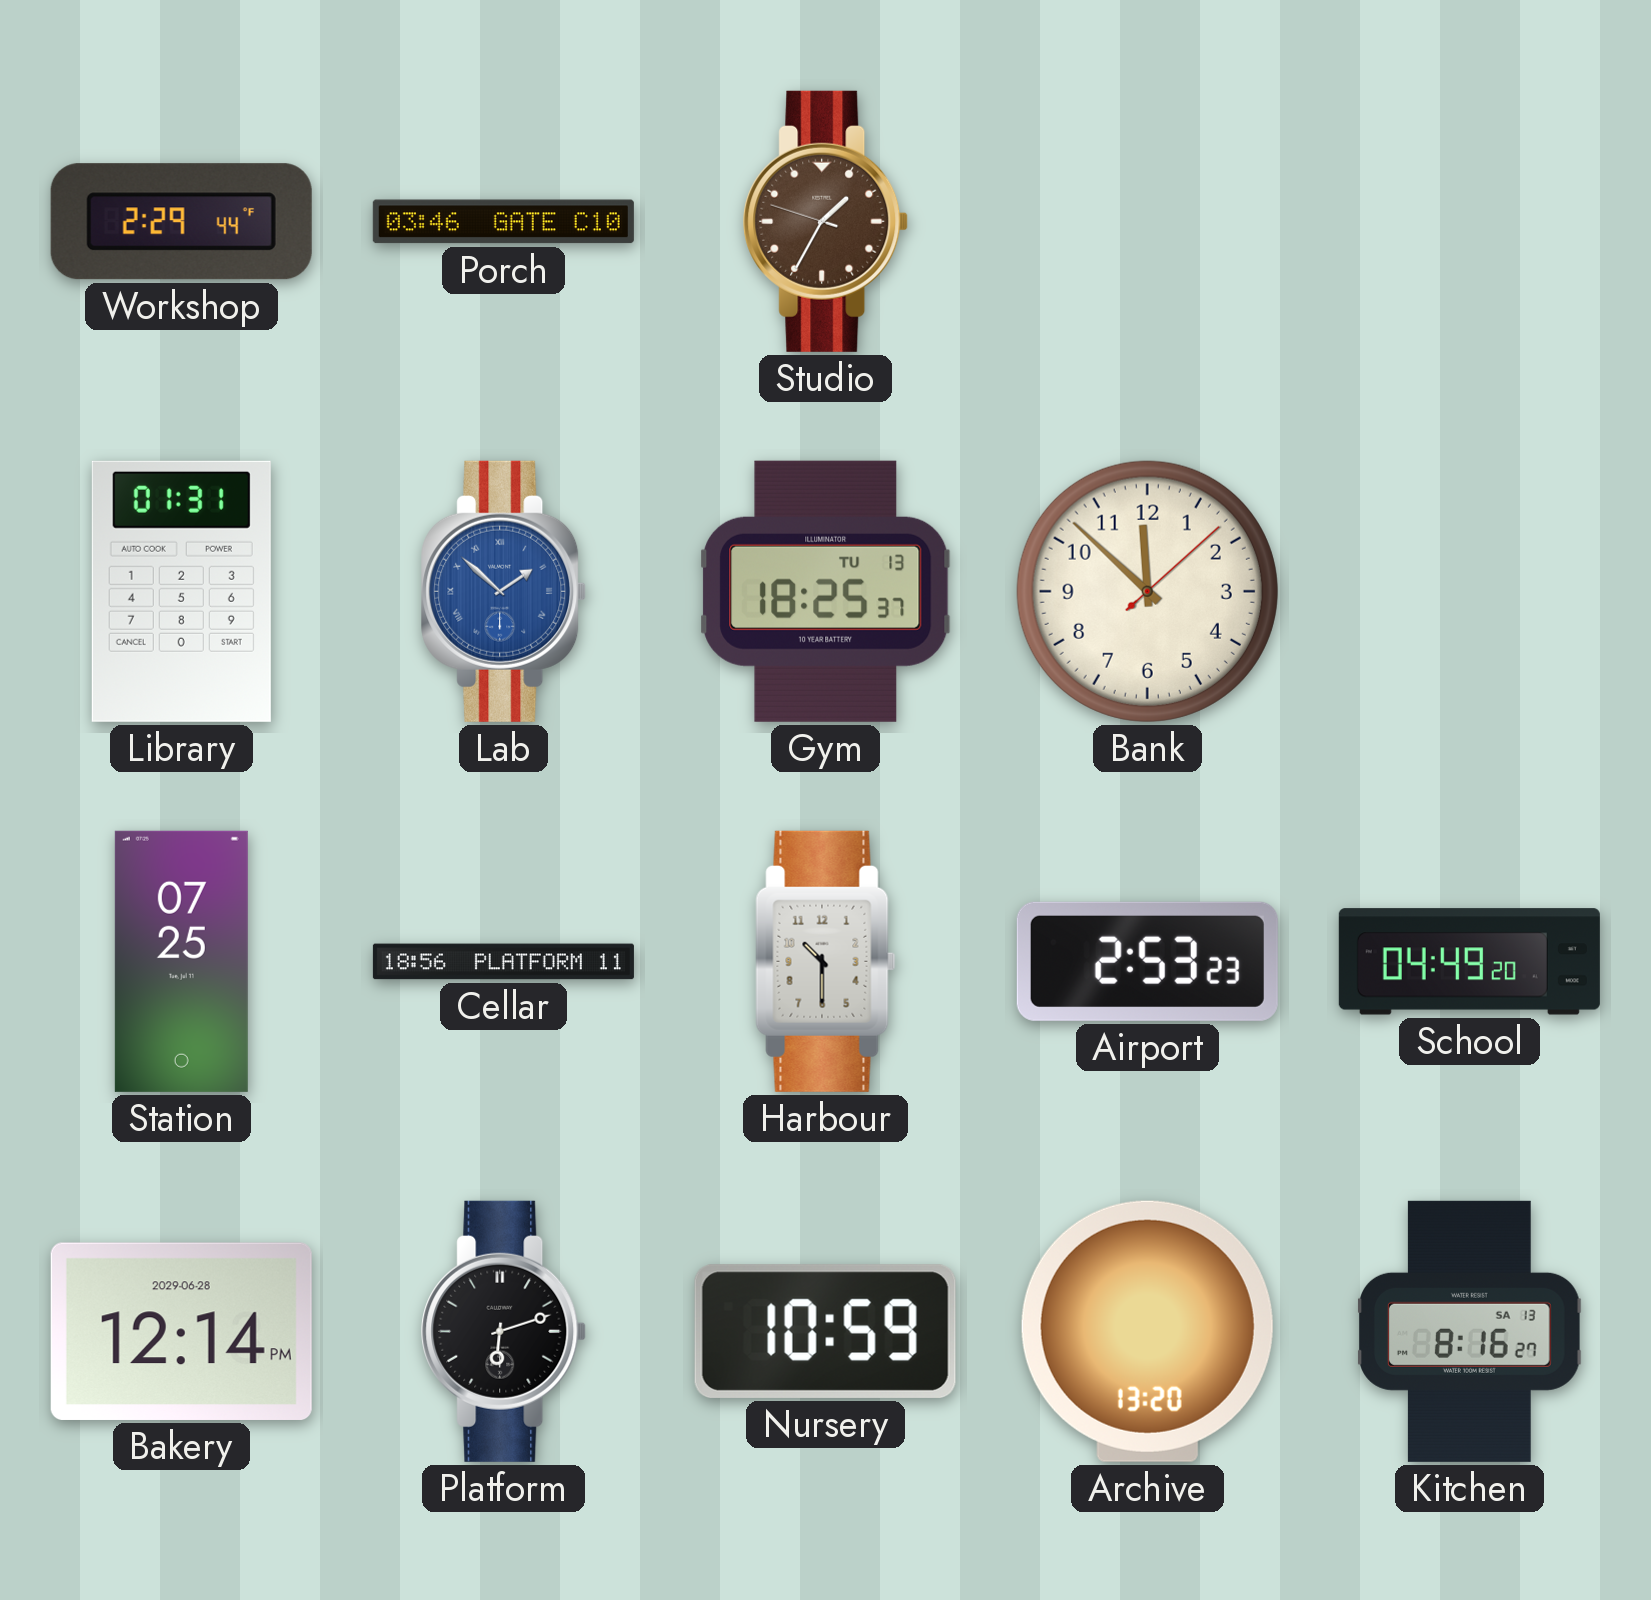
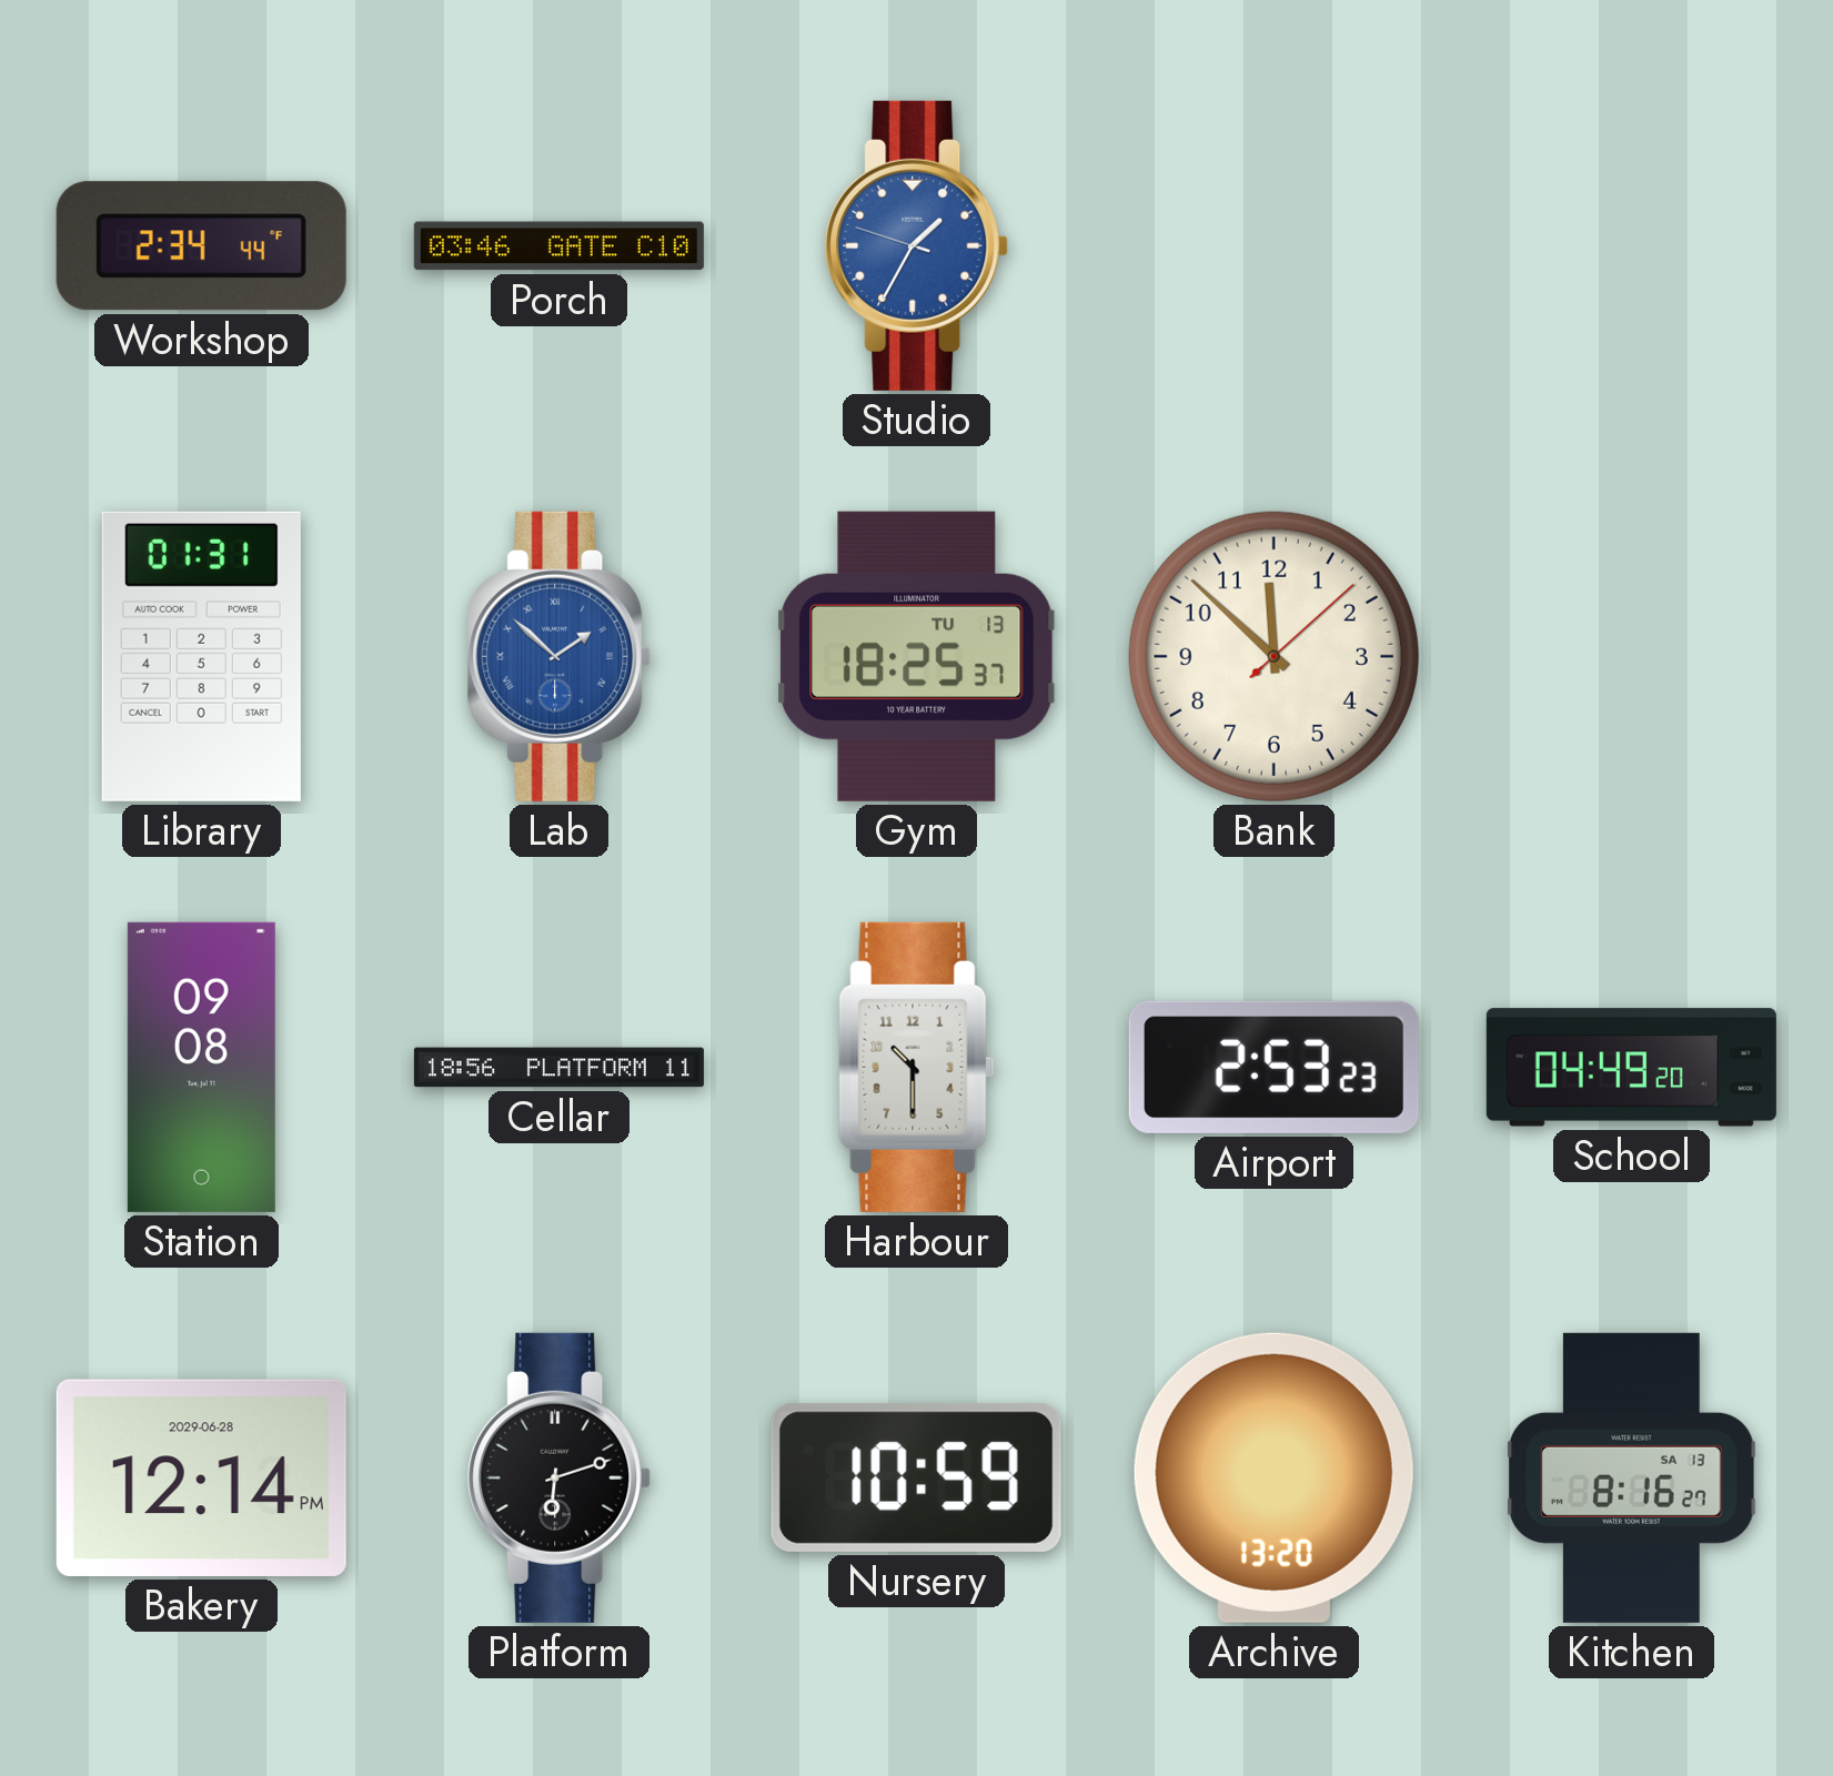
Workshop: 2:29 -> 2:34 (201, 246)
Studio dial: brown -> blue (917, 245)
Station: 07:25 -> 09:08 (201, 1067)
